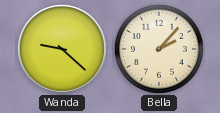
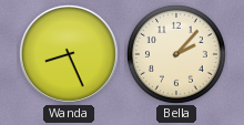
Wanda: 9:22 -> 8:26 (69, 54)
